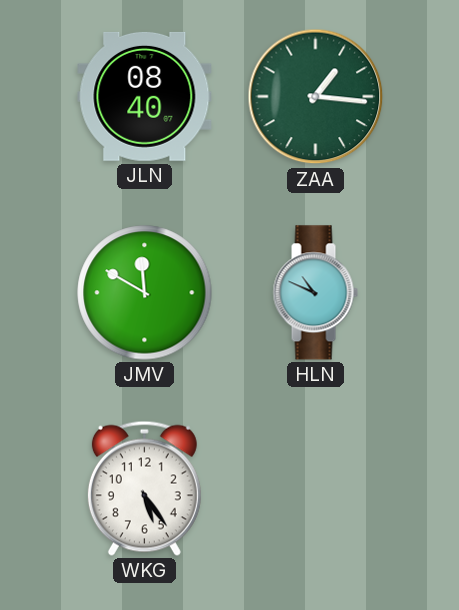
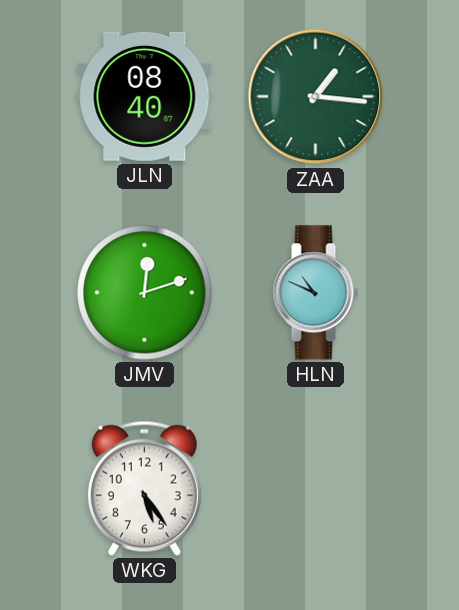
JMV: 11:50 -> 12:12 (145, 293)
